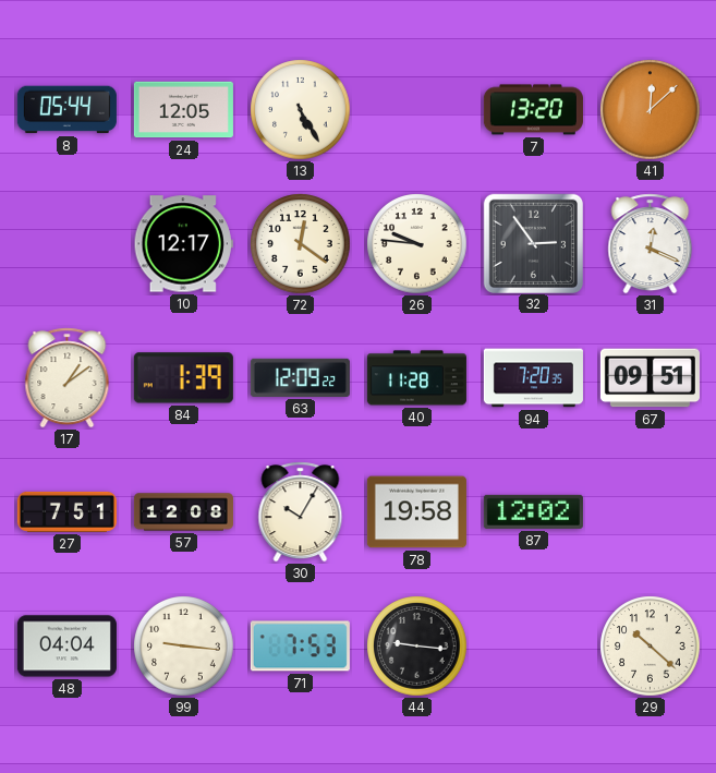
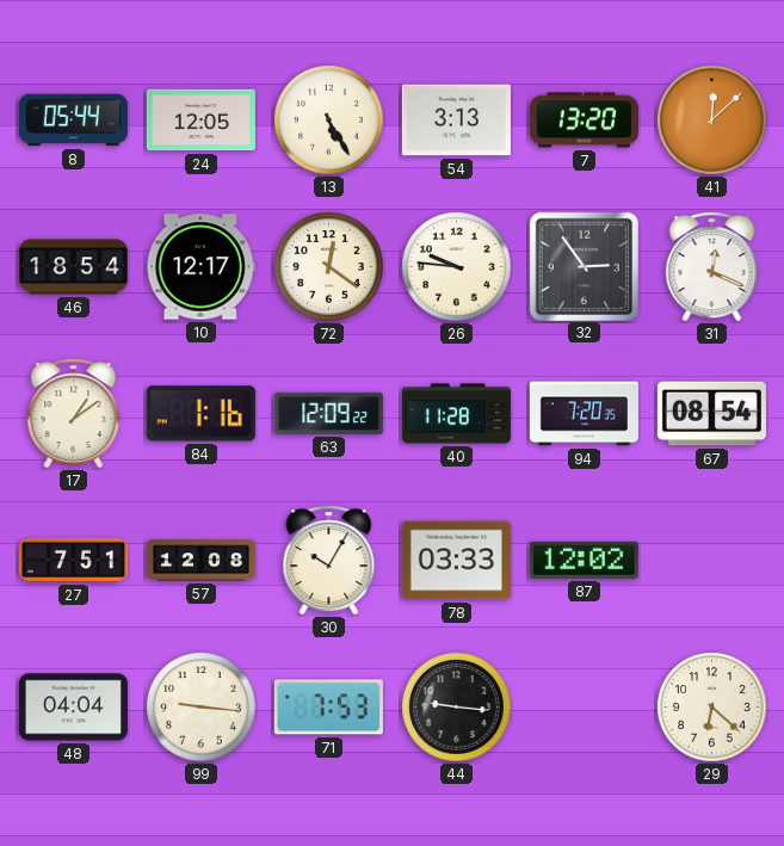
54: none -> 3:13 (456, 121)
46: none -> 18:54 (73, 267)
84: 1:39 -> 1:16 (200, 414)
67: 09:51 -> 08:54 (711, 414)
78: 19:58 -> 03:33 (456, 561)
29: 10:22 -> 6:22 (712, 708)
